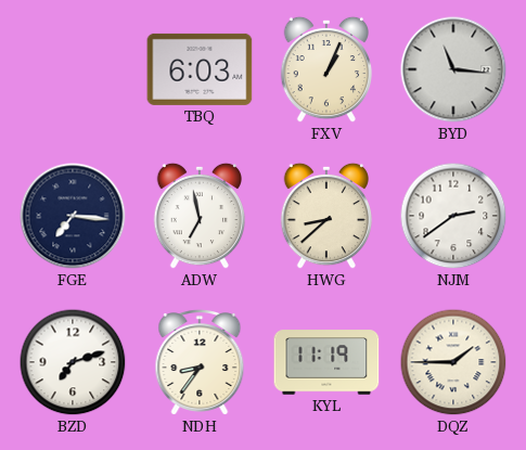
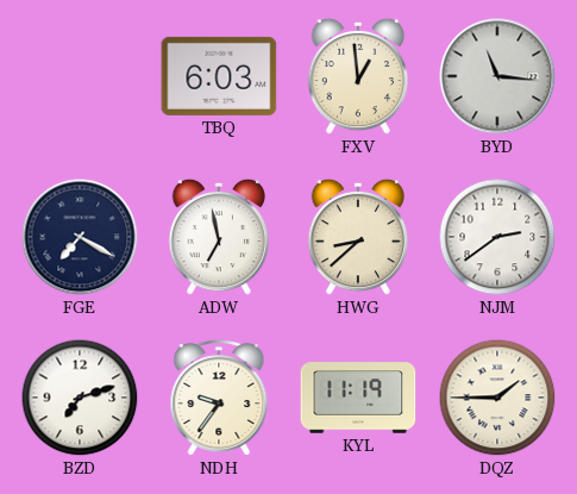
FXV: 1:04 -> 12:59 (358, 76)
FGE: 7:16 -> 7:20 (80, 237)
NDH: 8:36 -> 9:36 (219, 399)
